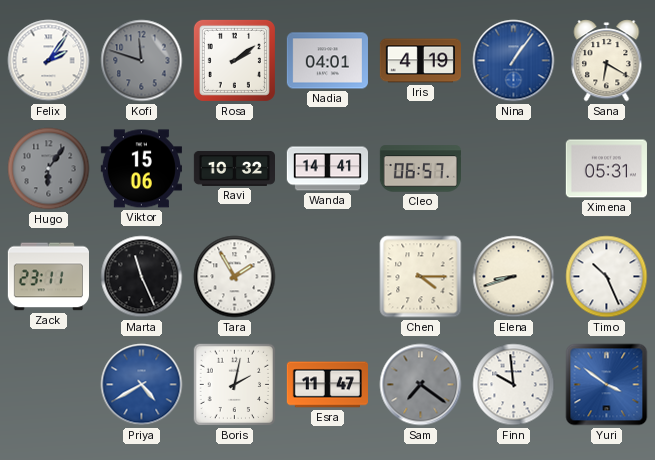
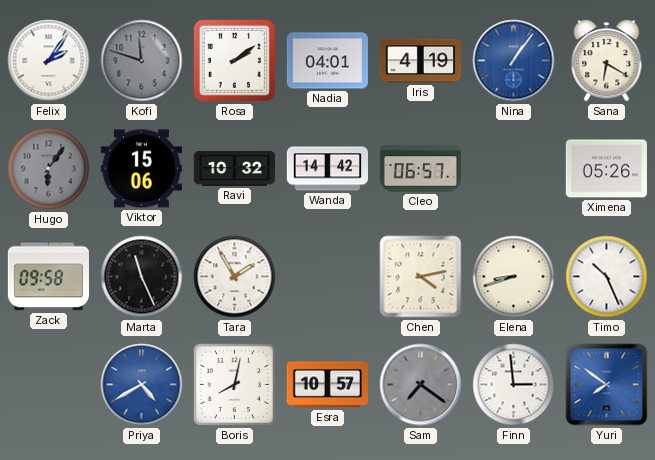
Wanda: 14:41 -> 14:42 (327, 169)
Ximena: 05:31 -> 05:26 (606, 169)
Zack: 23:11 -> 09:58 (48, 277)
Chen: 4:15 -> 4:13 (421, 277)
Boris: 2:02 -> 8:02 (235, 385)
Esra: 11:47 -> 10:57 (327, 385)
Finn: 9:59 -> 2:59 (514, 385)
Yuri: 3:51 -> 7:51 (607, 385)
